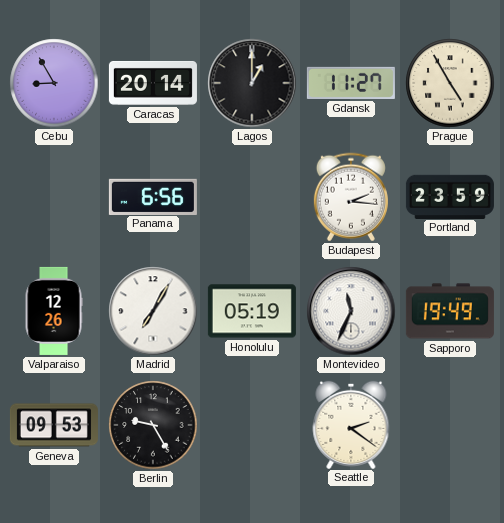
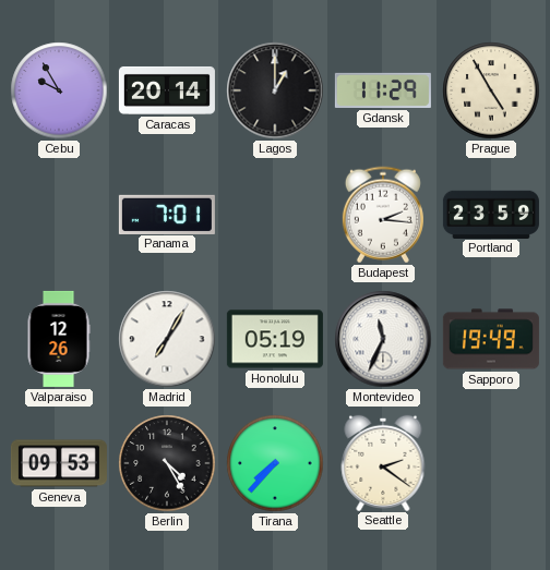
Cebu: 8:55 -> 9:55 (59, 90)
Gdansk: 11:27 -> 11:29 (383, 90)
Panama: 6:56 -> 7:01 (167, 214)
Berlin: 9:25 -> 4:25 (167, 463)
Tirana: none -> 7:37 (275, 463)
